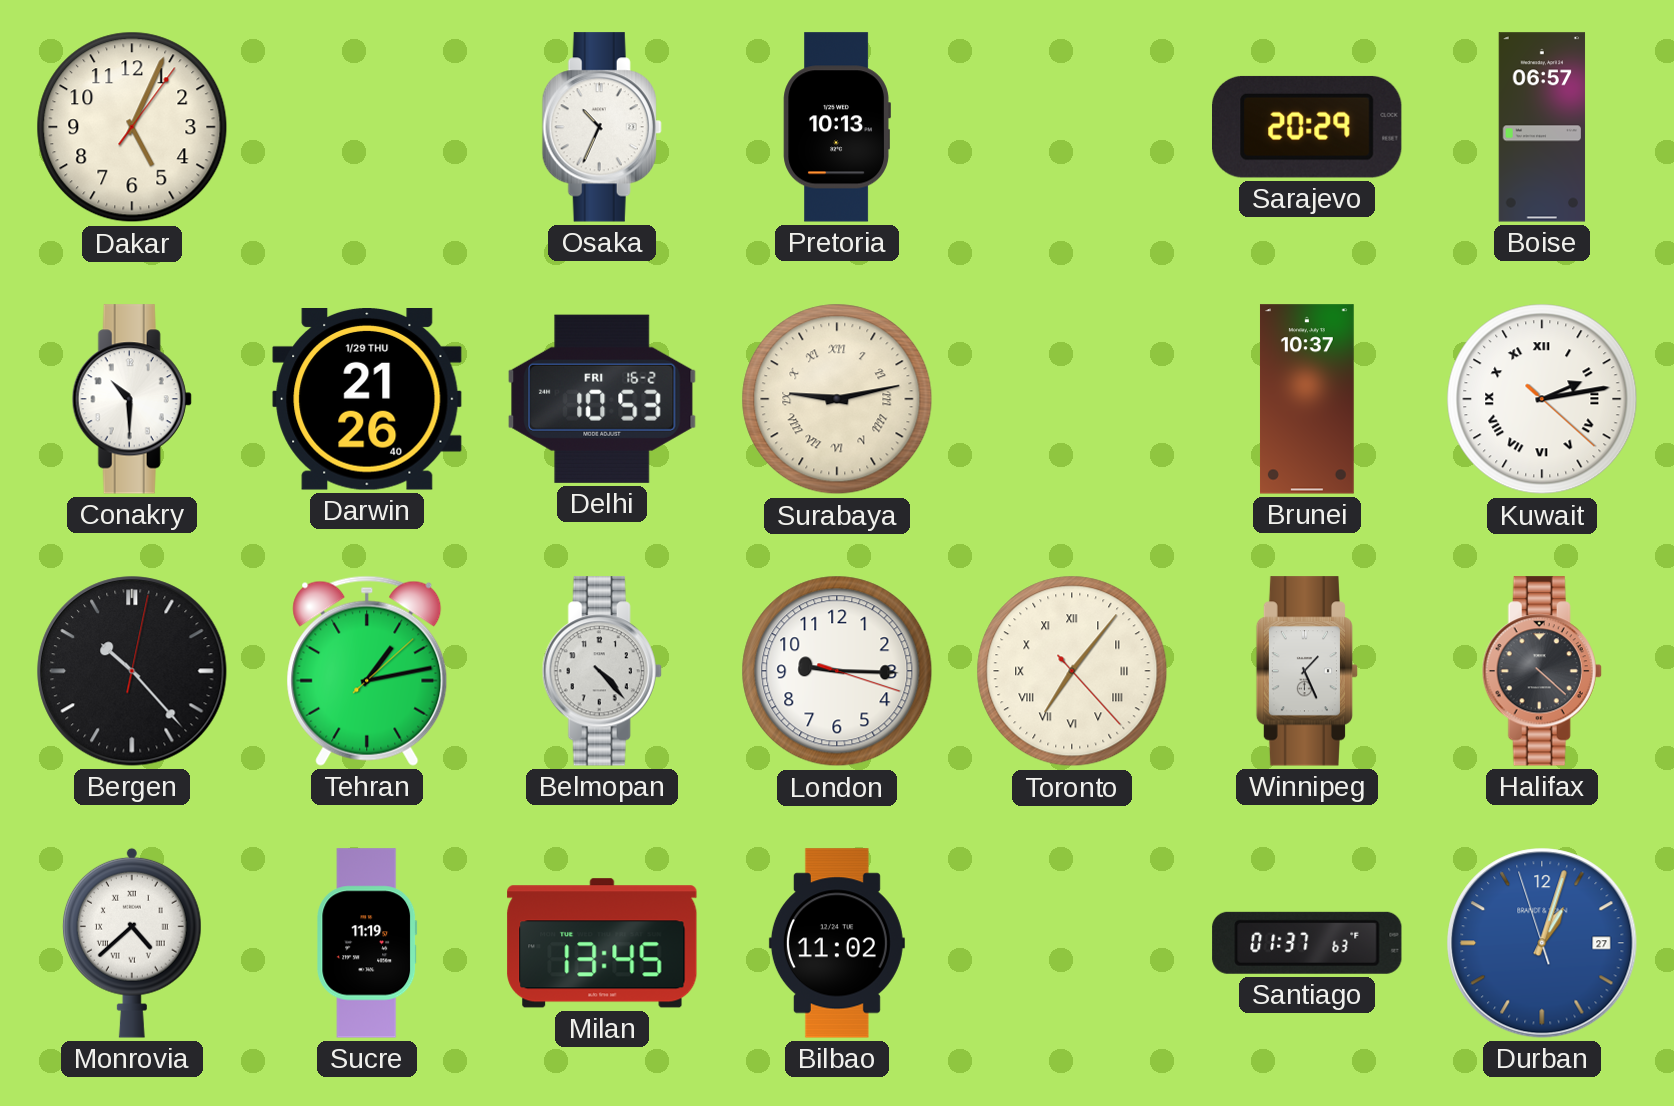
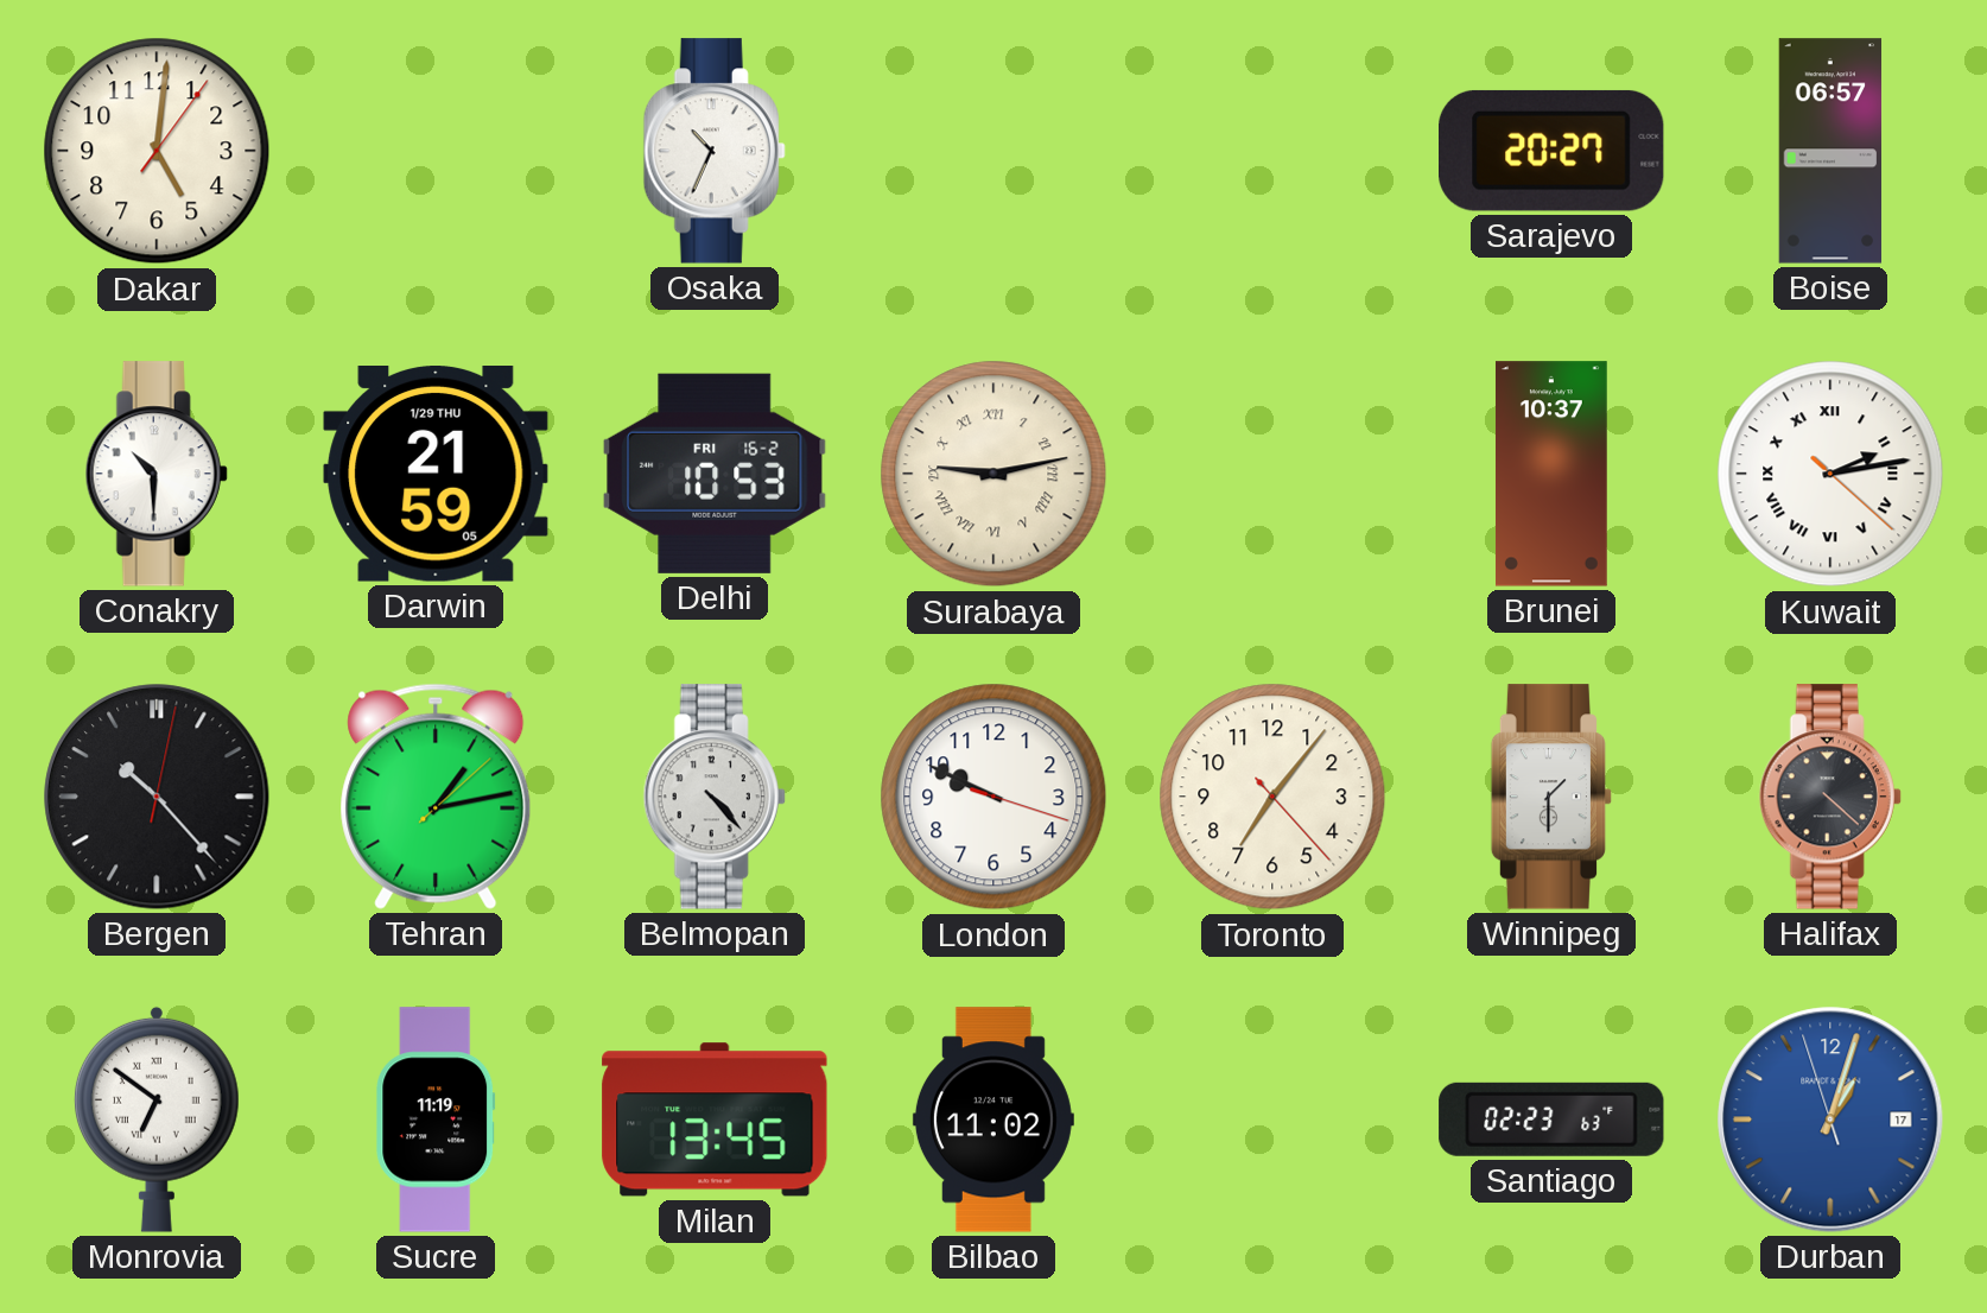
Dakar: 5:04 -> 5:01 (157, 151)
Pretoria: 10:13 -> none (837, 127)
Sarajevo: 20:29 -> 20:27 (1553, 151)
Darwin: 21:26 -> 21:59 (436, 475)
London: 9:15 -> 9:49 (993, 797)
Toronto numerals: Roman -> Arabic (1272, 797)
Winnipeg: 1:26 -> 1:30 (1550, 797)
Monrovia: 4:38 -> 6:51 (157, 1119)
Santiago: 01:37 -> 02:23 (1551, 1119)
Durban date: 27 -> 17 (1830, 1119)
